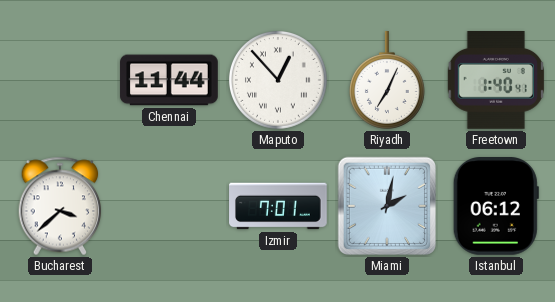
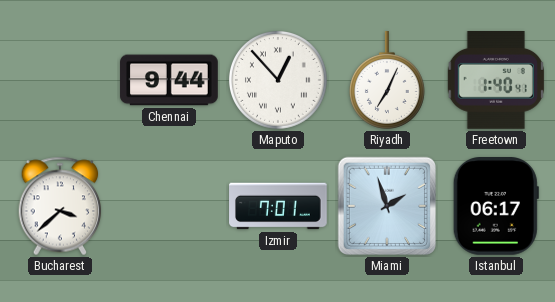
Chennai: 11:44 -> 9:44 (169, 80)
Miami: 2:02 -> 1:57 (387, 206)
Istanbul: 06:12 -> 06:17 (496, 207)
